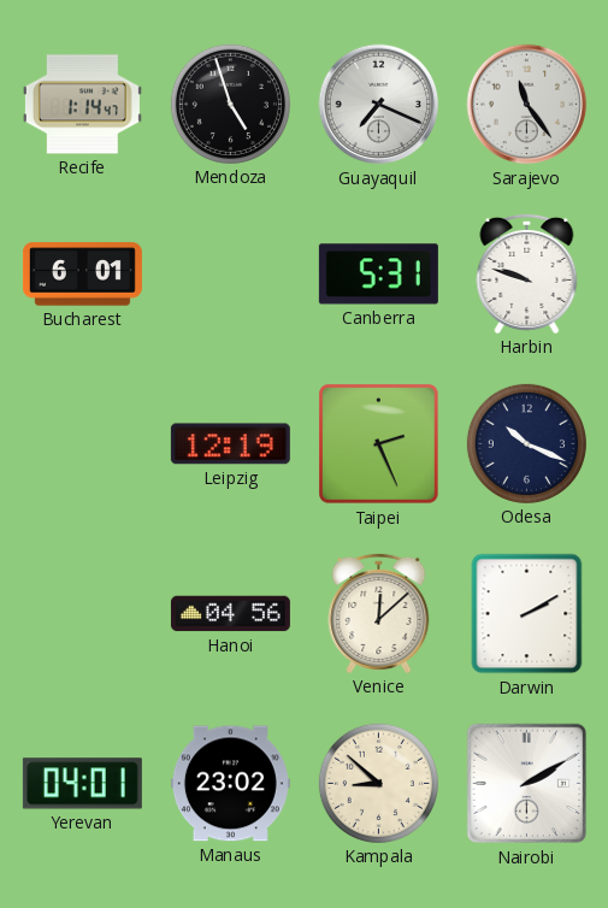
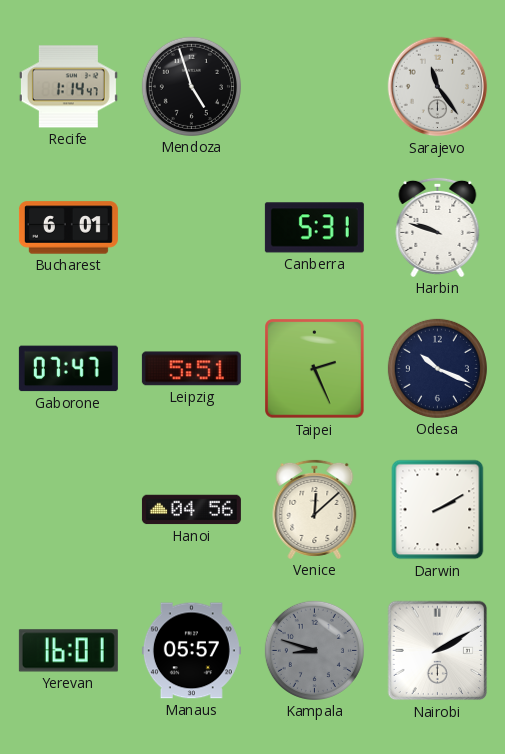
Guayaquil: 7:19 -> none (379, 105)
Gaborone: none -> 07:47 (68, 369)
Leipzig: 12:19 -> 5:51 (191, 369)
Yerevan: 04:01 -> 16:01 (68, 651)
Manaus: 23:02 -> 05:57 (191, 651)
Kampala: 8:52 -> 8:48 (314, 650)
Kampala dial: cream -> grey (314, 650)
